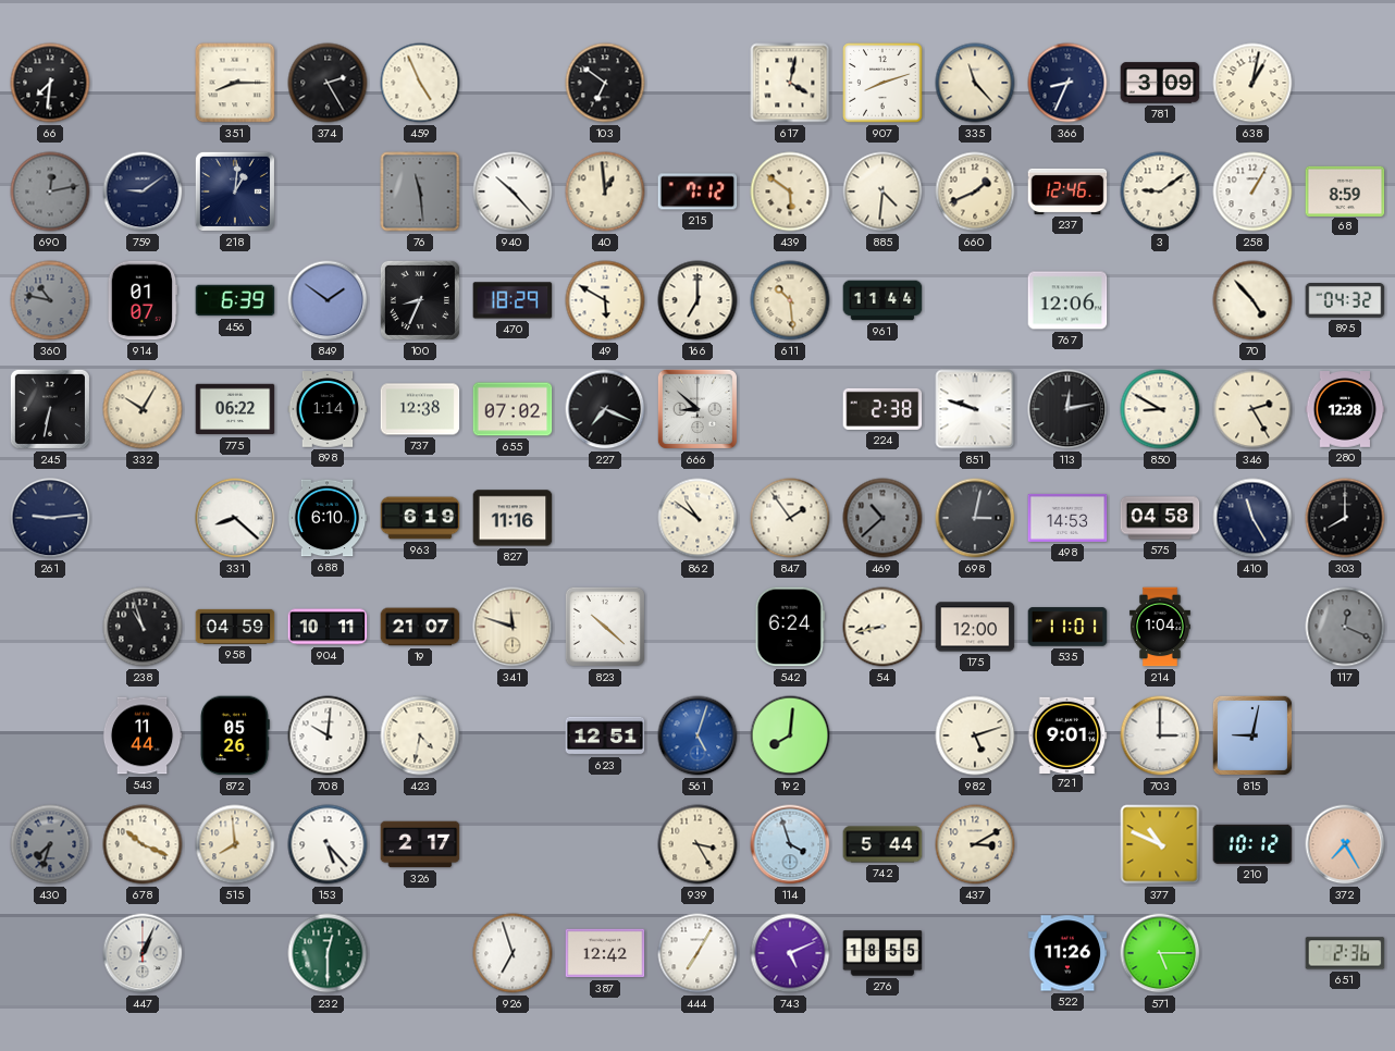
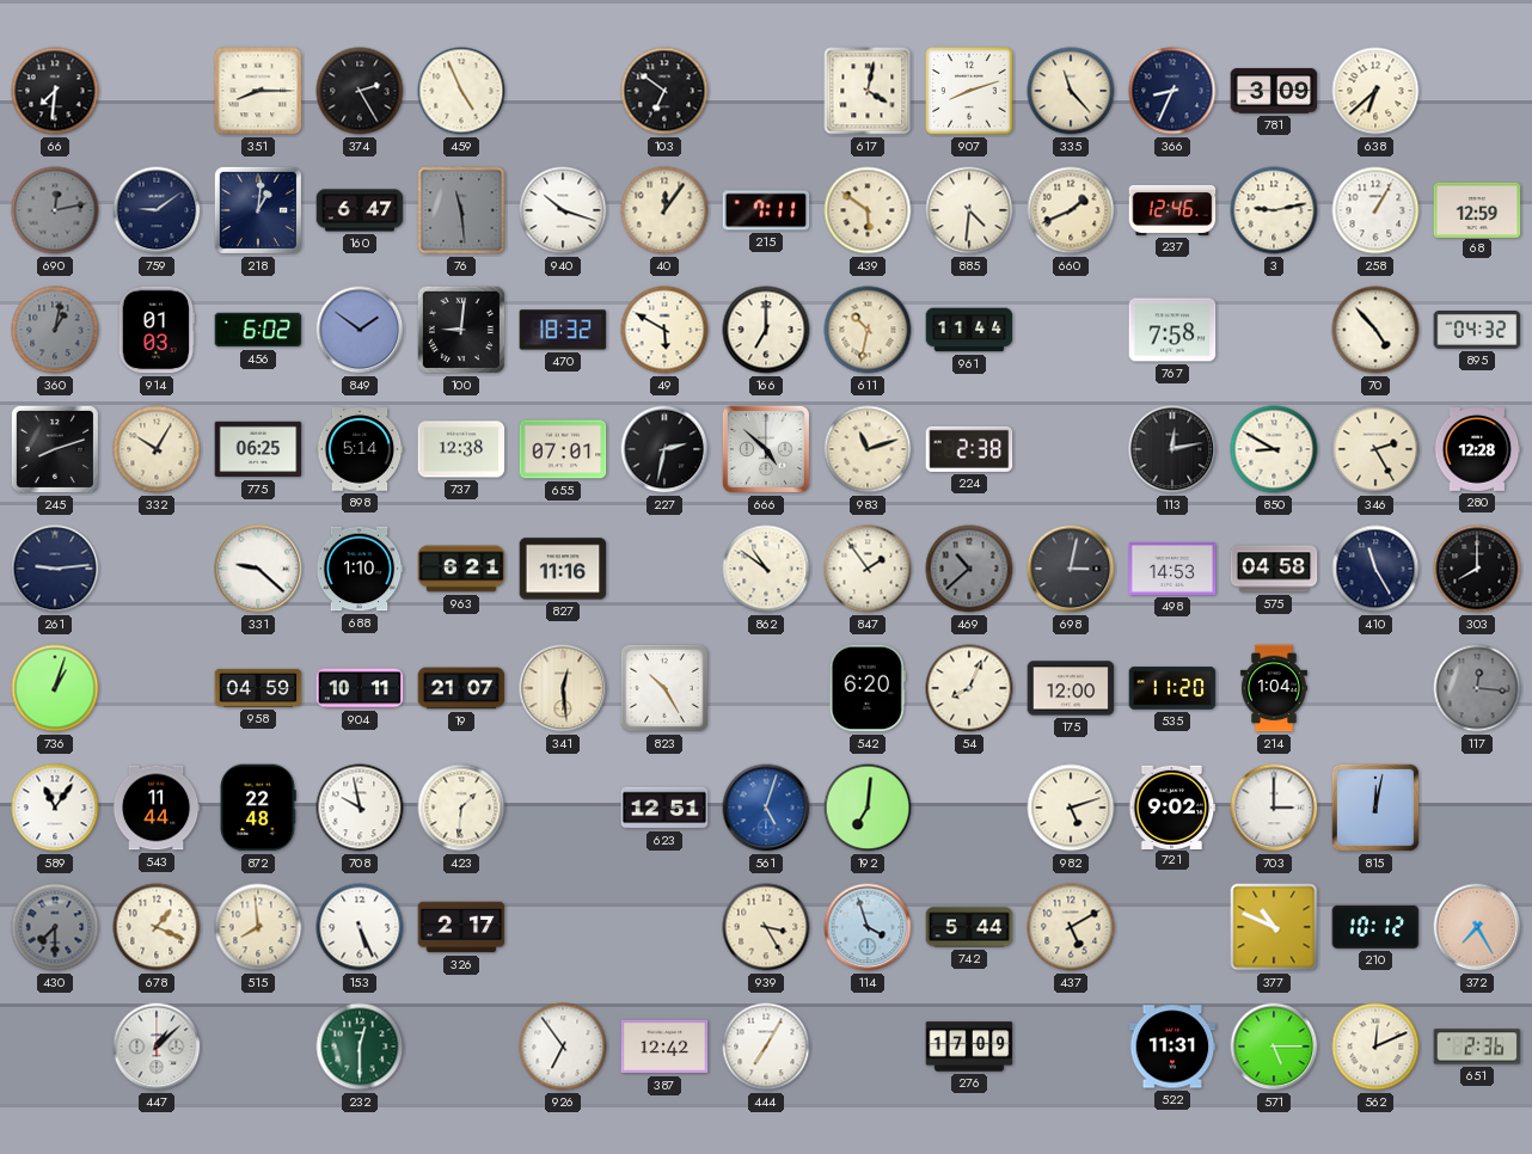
638: 1:02 -> 6:38 (1375, 91)
160: none -> 6:47 (360, 210)
940: 10:23 -> 10:18 (563, 210)
40: 12:59 -> 12:06 (664, 210)
215: 7:12 -> 7:11 (766, 210)
3: 9:09 -> 9:13 (1274, 210)
68: 8:59 -> 12:59 (1477, 209)
360: 10:47 -> 1:02 (55, 330)
914: 01:07 -> 01:03 (157, 330)
456: 6:39 -> 6:02 (258, 330)
100: 8:34 -> 9:01 (461, 330)
470: 18:29 -> 18:32 (563, 330)
611: 10:29 -> 10:32 (868, 330)
767: 12:06 -> 7:58 (1172, 330)
245: 6:32 -> 8:12 (55, 449)
775: 06:22 -> 06:25 (258, 449)
898: 1:14 -> 5:14 (360, 449)
655: 07:02 -> 07:01 (563, 449)
227: 7:19 -> 2:32 (664, 449)
666: 8:52 -> 4:52 (766, 449)
983: none -> 11:12 (868, 449)
851: 9:48 -> none (975, 409)
331: 8:22 -> 9:22 (258, 569)
688: 6:10 -> 1:10 (360, 569)
963: 6:19 -> 6:21 (461, 569)
736: none -> 1:03 (55, 688)
238: 10:57 -> none (143, 627)
341: 11:48 -> 12:29 (563, 688)
823: 10:22 -> 10:25 (664, 688)
542: 6:24 -> 6:20 (868, 688)
54: 8:43 -> 8:04 (969, 688)
535: 11:01 -> 11:20 (1172, 688)
117: 12:19 -> 12:16 (1477, 688)
589: none -> 11:06 (55, 808)
872: 05:26 -> 22:48 (259, 808)
708: 10:01 -> 9:58 (360, 808)
423: 4:32 -> 1:31 (461, 808)
192: 8:01 -> 7:01 (868, 808)
721: 9:01 -> 9:02 (1172, 806)
815: 9:02 -> 12:02 (1375, 808)
430: 7:33 -> 7:30 (55, 927)
678: 10:19 -> 1:19 (157, 927)
153: 5:23 -> 5:26 (360, 927)
437: 3:10 -> 5:10 (1071, 927)
447: 1:04 -> 1:08 (157, 1046)
926: 6:57 -> 6:54 (563, 1046)
743: 5:11 -> none (790, 953)
276: 18:55 -> 17:09 (969, 1046)
522: 11:26 -> 11:31 (1172, 1046)
562: none -> 12:11 (1375, 1046)
